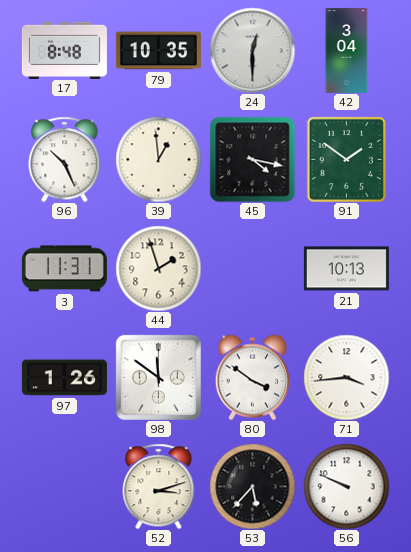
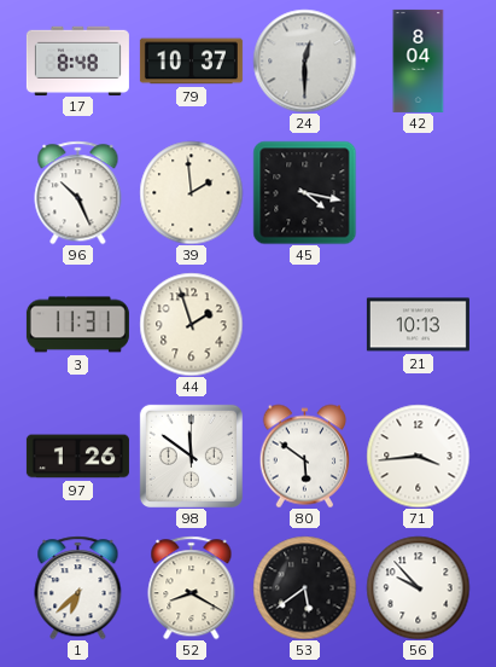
79: 10:35 -> 10:37 (191, 62)
42: 3:04 -> 8:04 (419, 60)
39: 12:59 -> 1:59 (191, 192)
91: 1:51 -> none (346, 159)
80: 3:51 -> 5:51 (304, 456)
1: none -> 6:38 (78, 587)
52: 3:12 -> 8:20 (192, 587)
53: 5:37 -> 5:39 (304, 587)
56: 9:49 -> 9:53 (418, 587)
